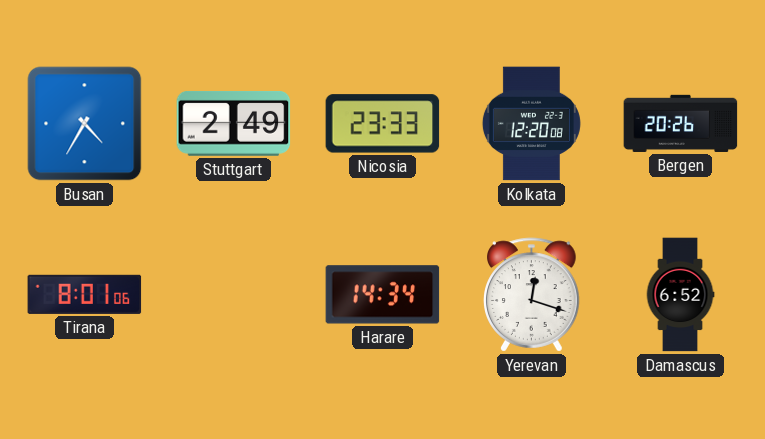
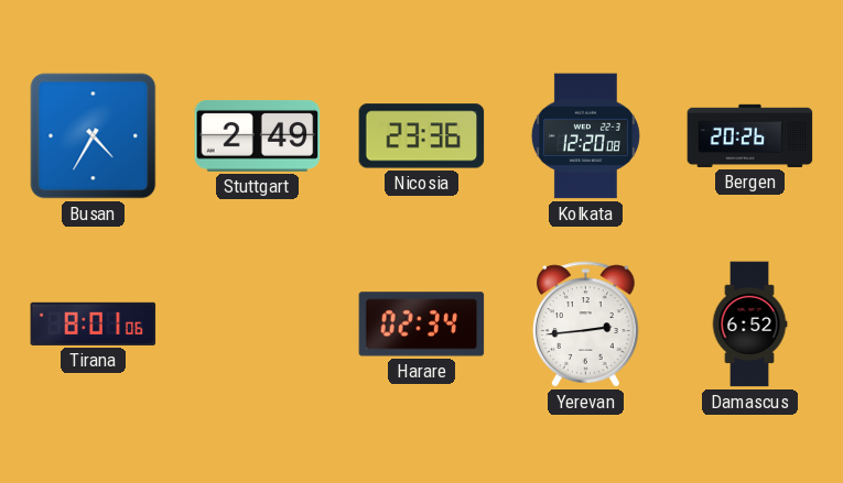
Nicosia: 23:33 -> 23:36 (422, 136)
Harare: 14:34 -> 02:34 (422, 325)
Yerevan: 12:18 -> 2:44 (586, 325)
